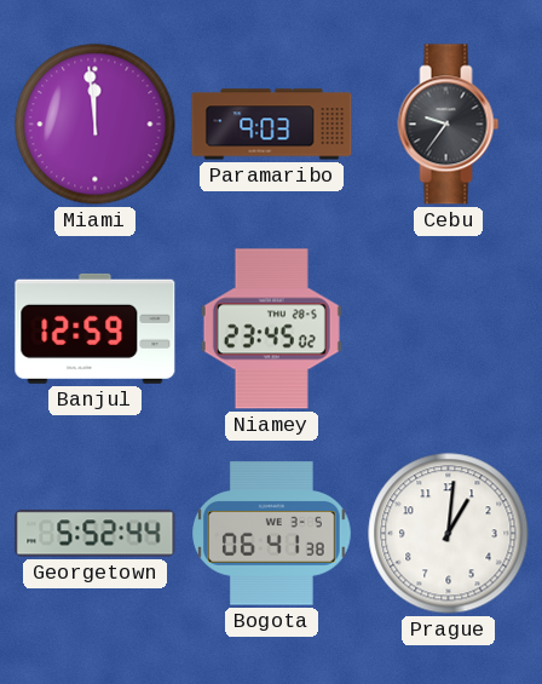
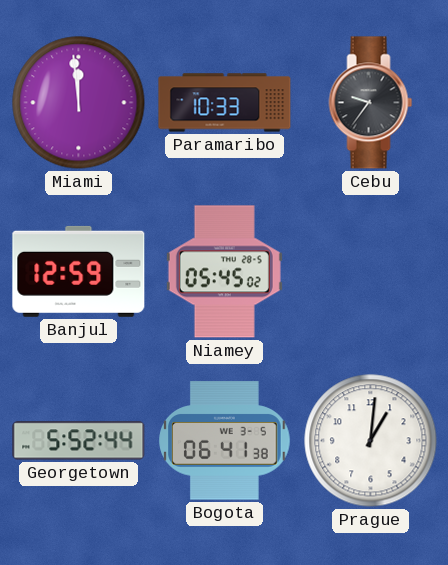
Paramaribo: 9:03 -> 10:33 (225, 103)
Niamey: 23:45 -> 05:45 (224, 272)
